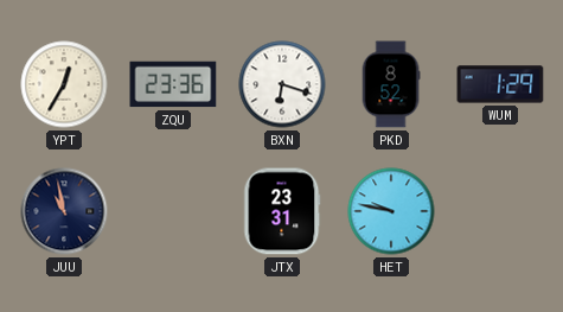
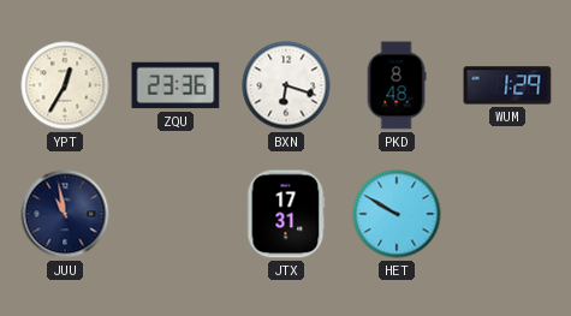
PKD: 8:52 -> 8:48 (397, 85)
JTX: 23:31 -> 17:31 (286, 214)
HET: 9:47 -> 9:50 (397, 214)
